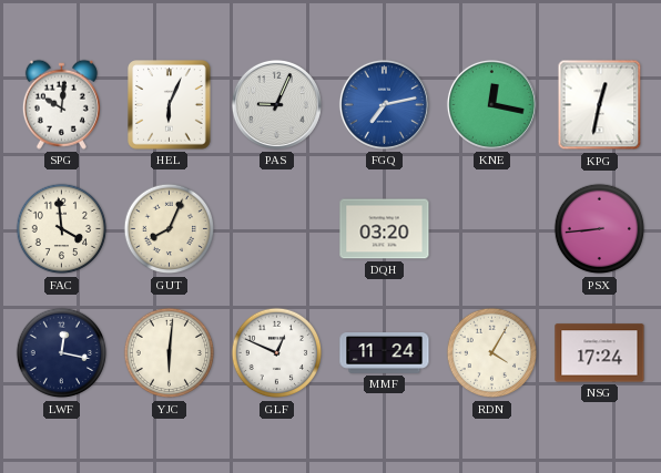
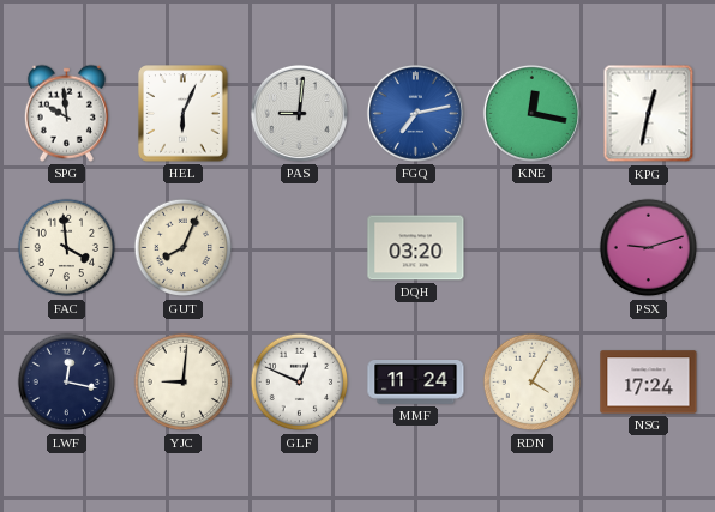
SPG: 10:01 -> 9:59 (66, 113)
PAS: 9:04 -> 9:01 (299, 113)
PSX: 8:44 -> 9:12 (649, 248)
YJC: 6:01 -> 9:01 (184, 383)
